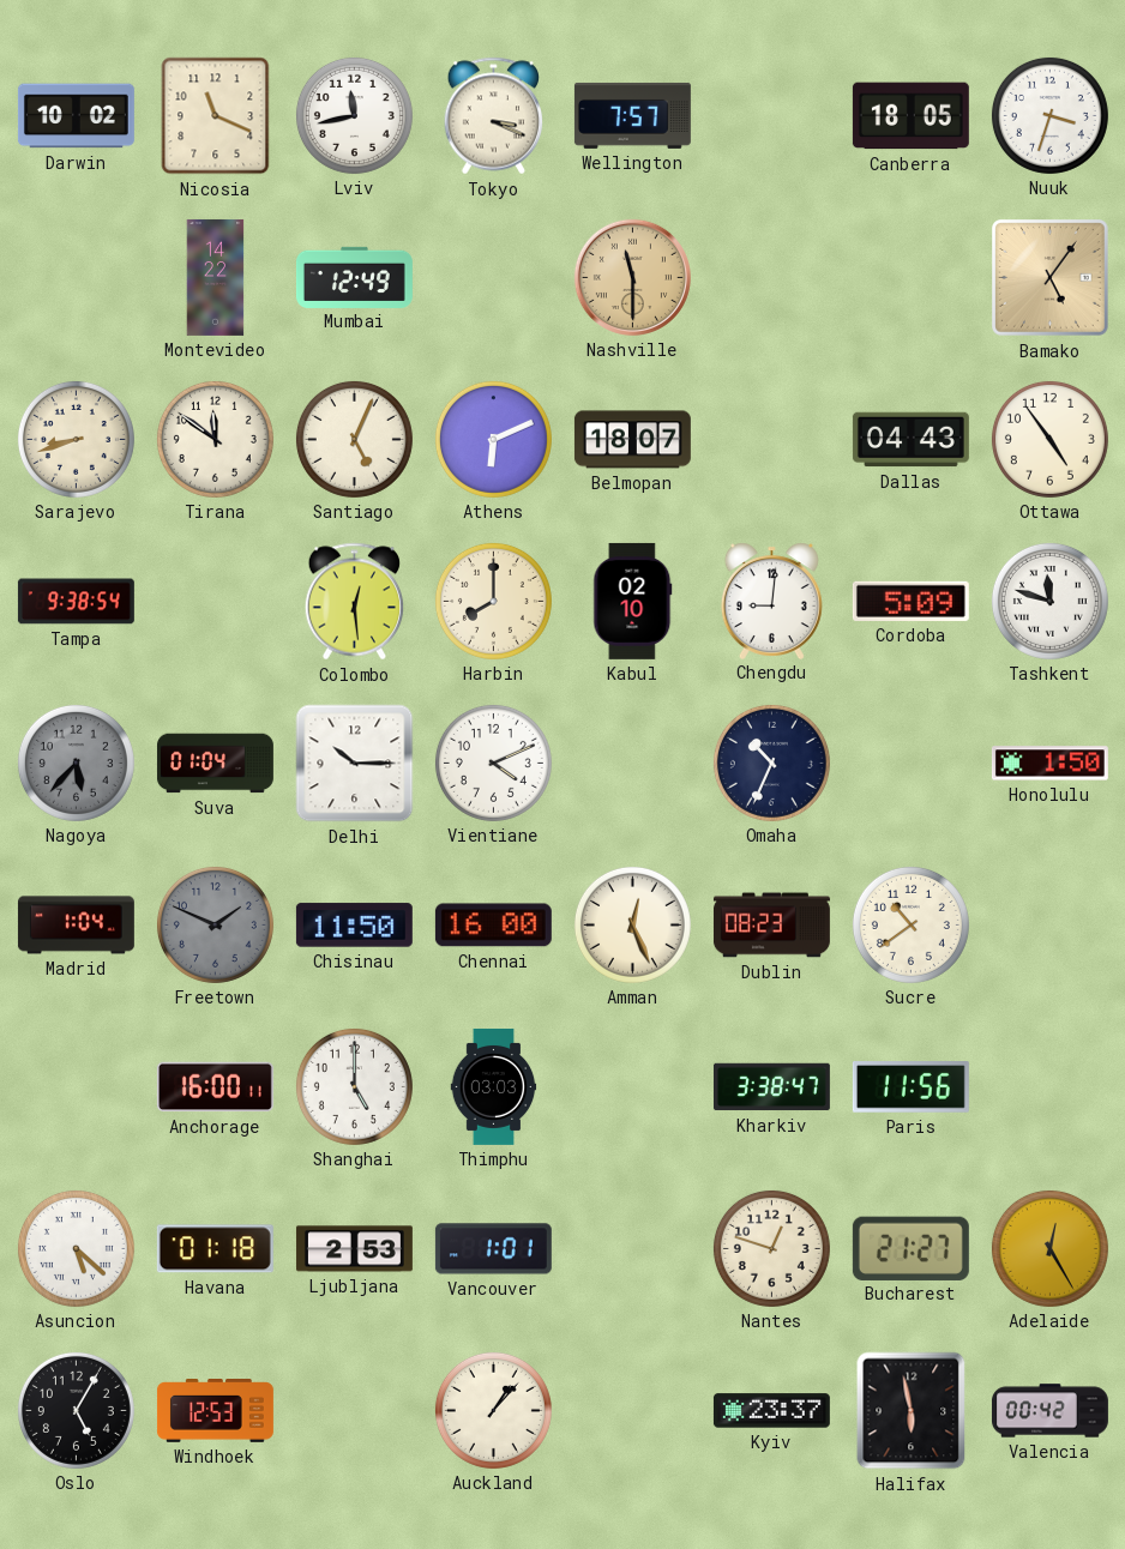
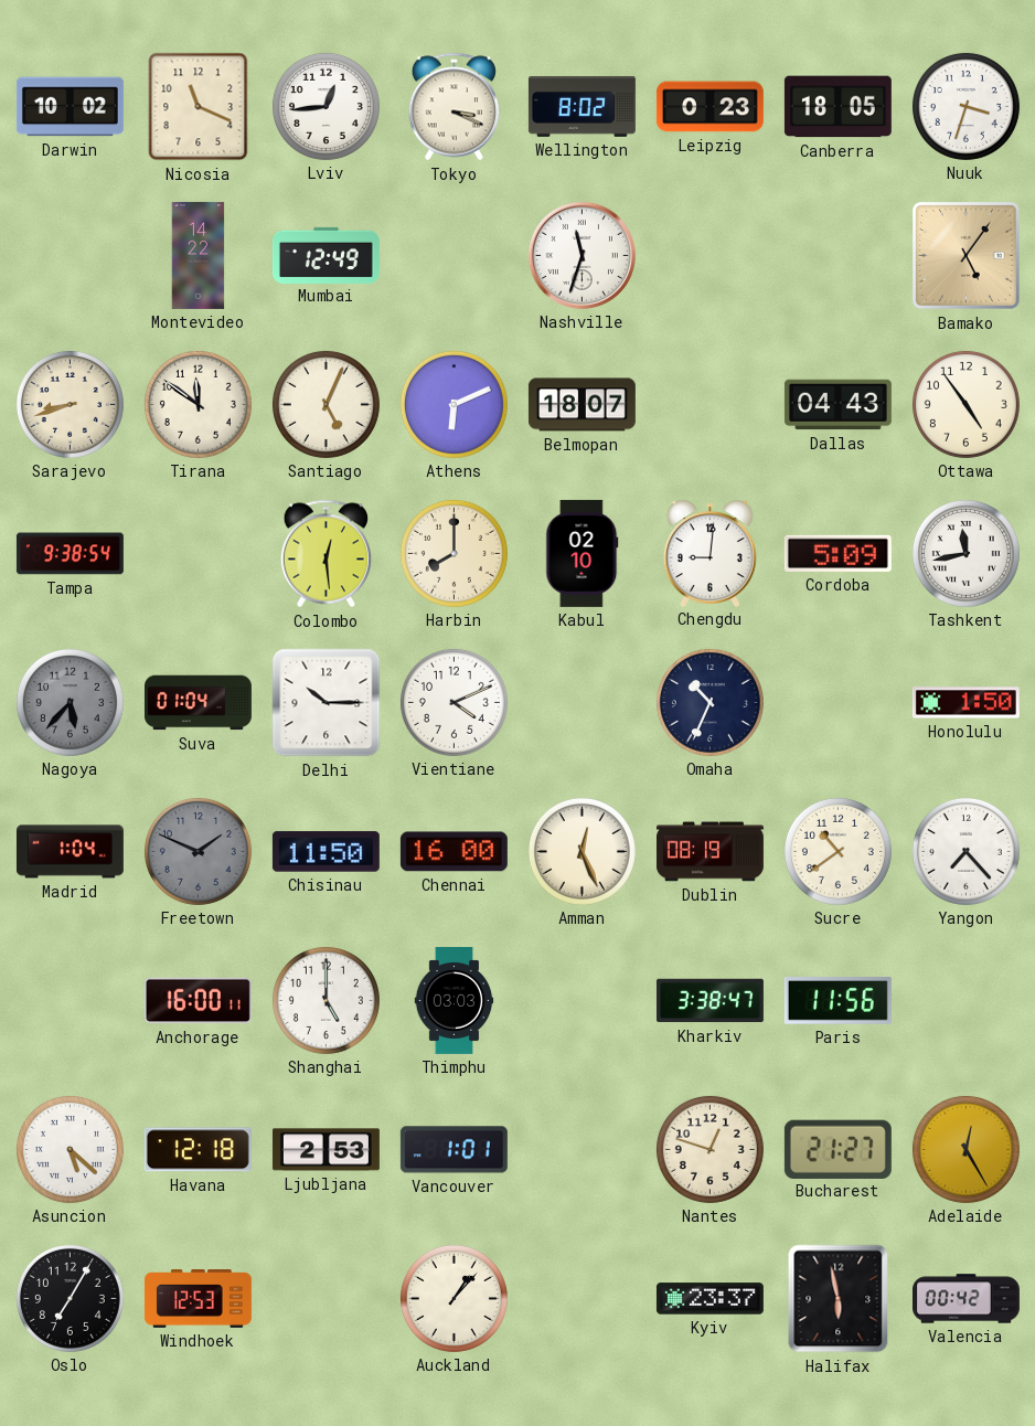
Lviv: 11:43 -> 12:44 (326, 106)
Wellington: 7:57 -> 8:02 (581, 106)
Leipzig: none -> 0:23 (709, 107)
Nashville: 11:30 -> 11:33 (581, 255)
Nashville dial: champagne -> white (581, 255)
Tashkent: 11:48 -> 11:43 (965, 553)
Dublin: 08:23 -> 08:19 (709, 852)
Yangon: none -> 7:23 (965, 851)
Havana: 01:18 -> 12:18 (198, 1150)
Oslo: 5:05 -> 7:05 (70, 1298)
